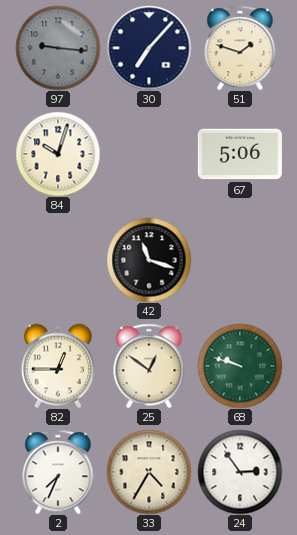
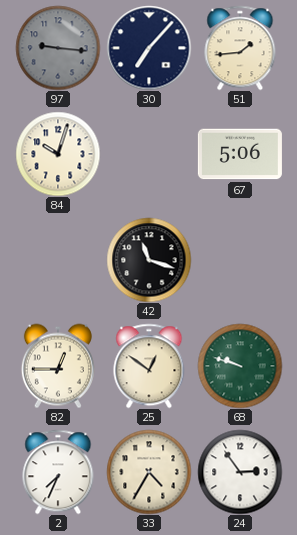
51: 1:48 -> 1:44 (240, 48)
